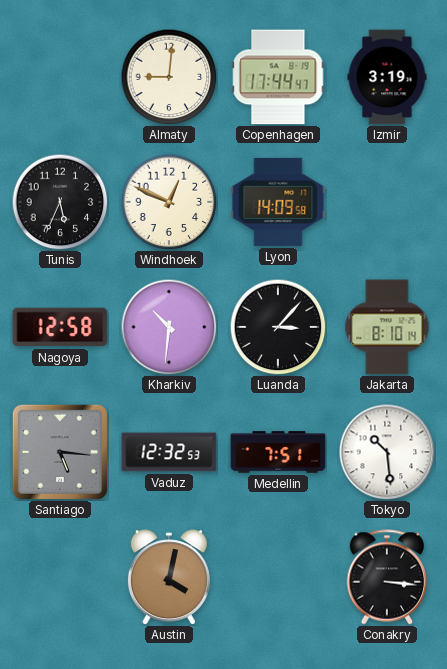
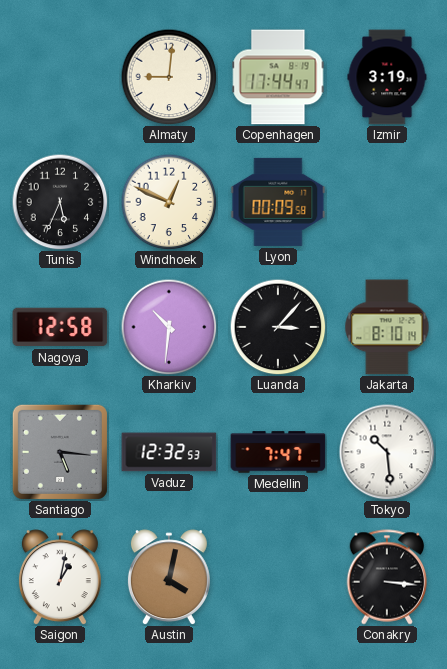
Lyon: 14:09 -> 00:09 (278, 202)
Medellin: 7:51 -> 7:47 (278, 452)
Saigon: none -> 1:02 (60, 577)
